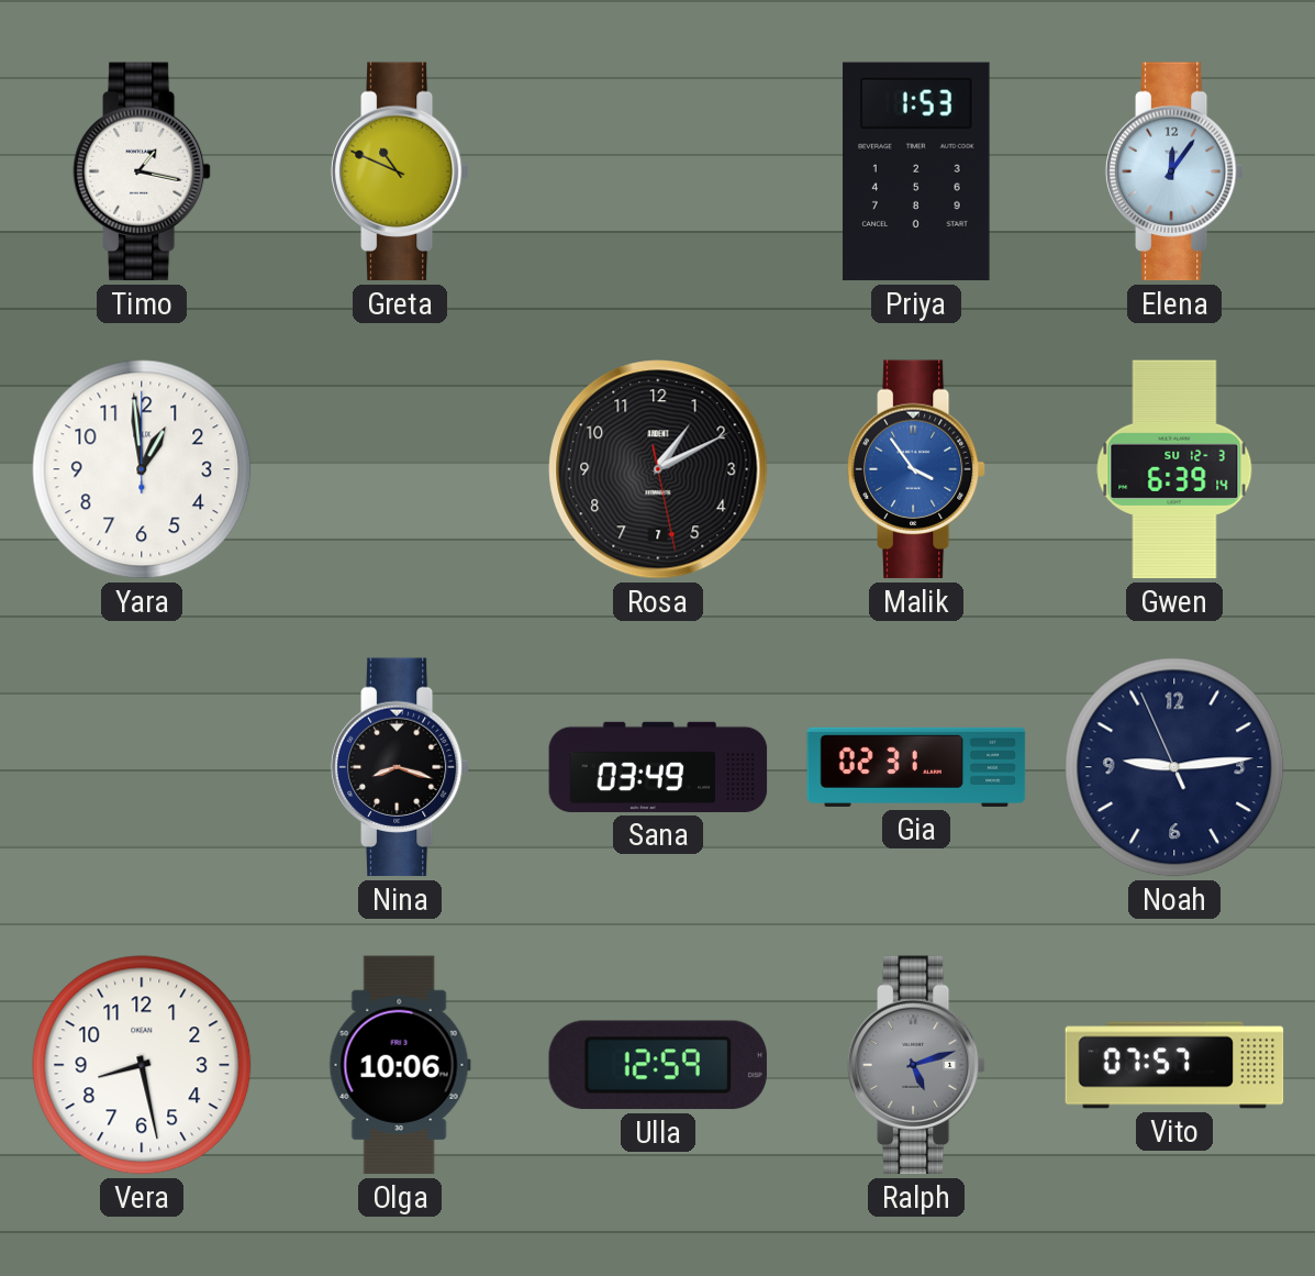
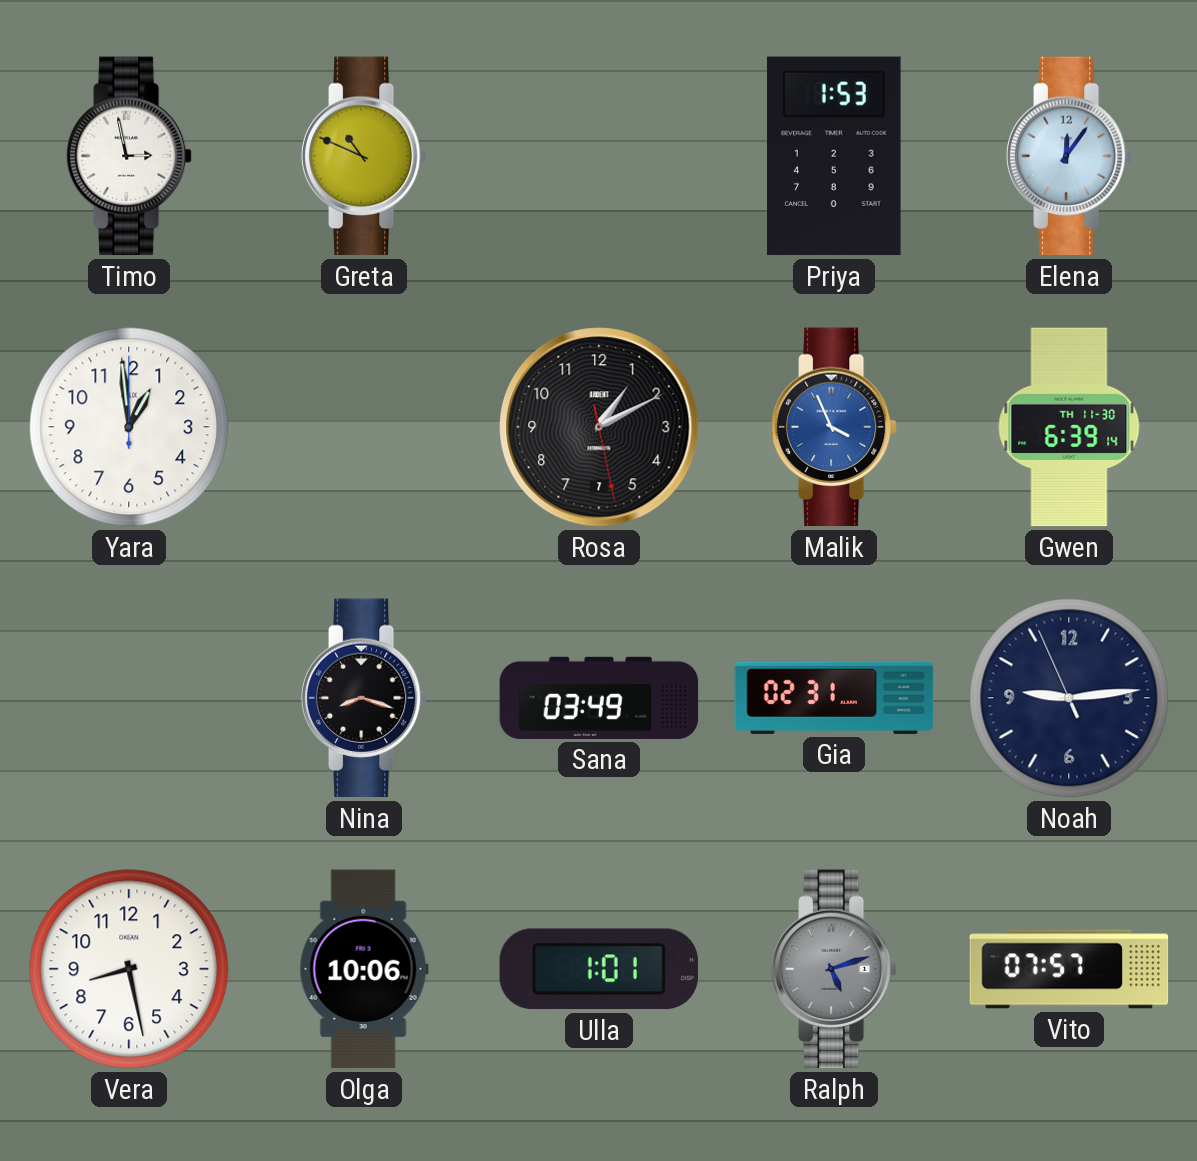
Timo: 1:17 -> 2:58 (129, 156)
Malik: 3:54 -> 3:56 (834, 427)
Gwen date: SU 12-3 -> TH 11-30 (1069, 427)
Ulla: 12:59 -> 1:01 (598, 969)
